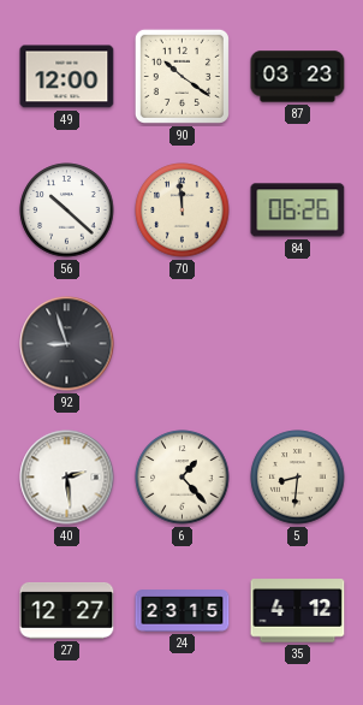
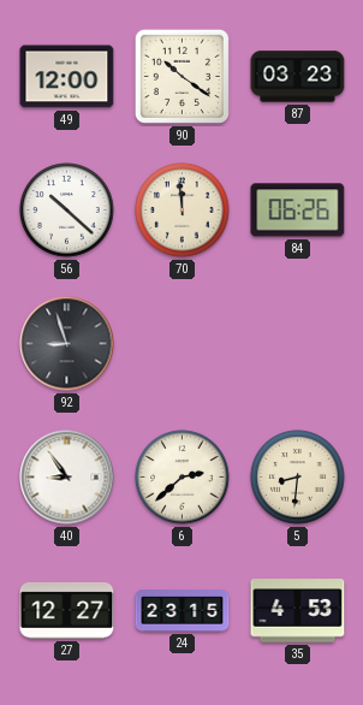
40: 2:29 -> 8:54 (67, 478)
6: 1:23 -> 2:38 (183, 478)
35: 4:12 -> 4:53 (298, 611)
